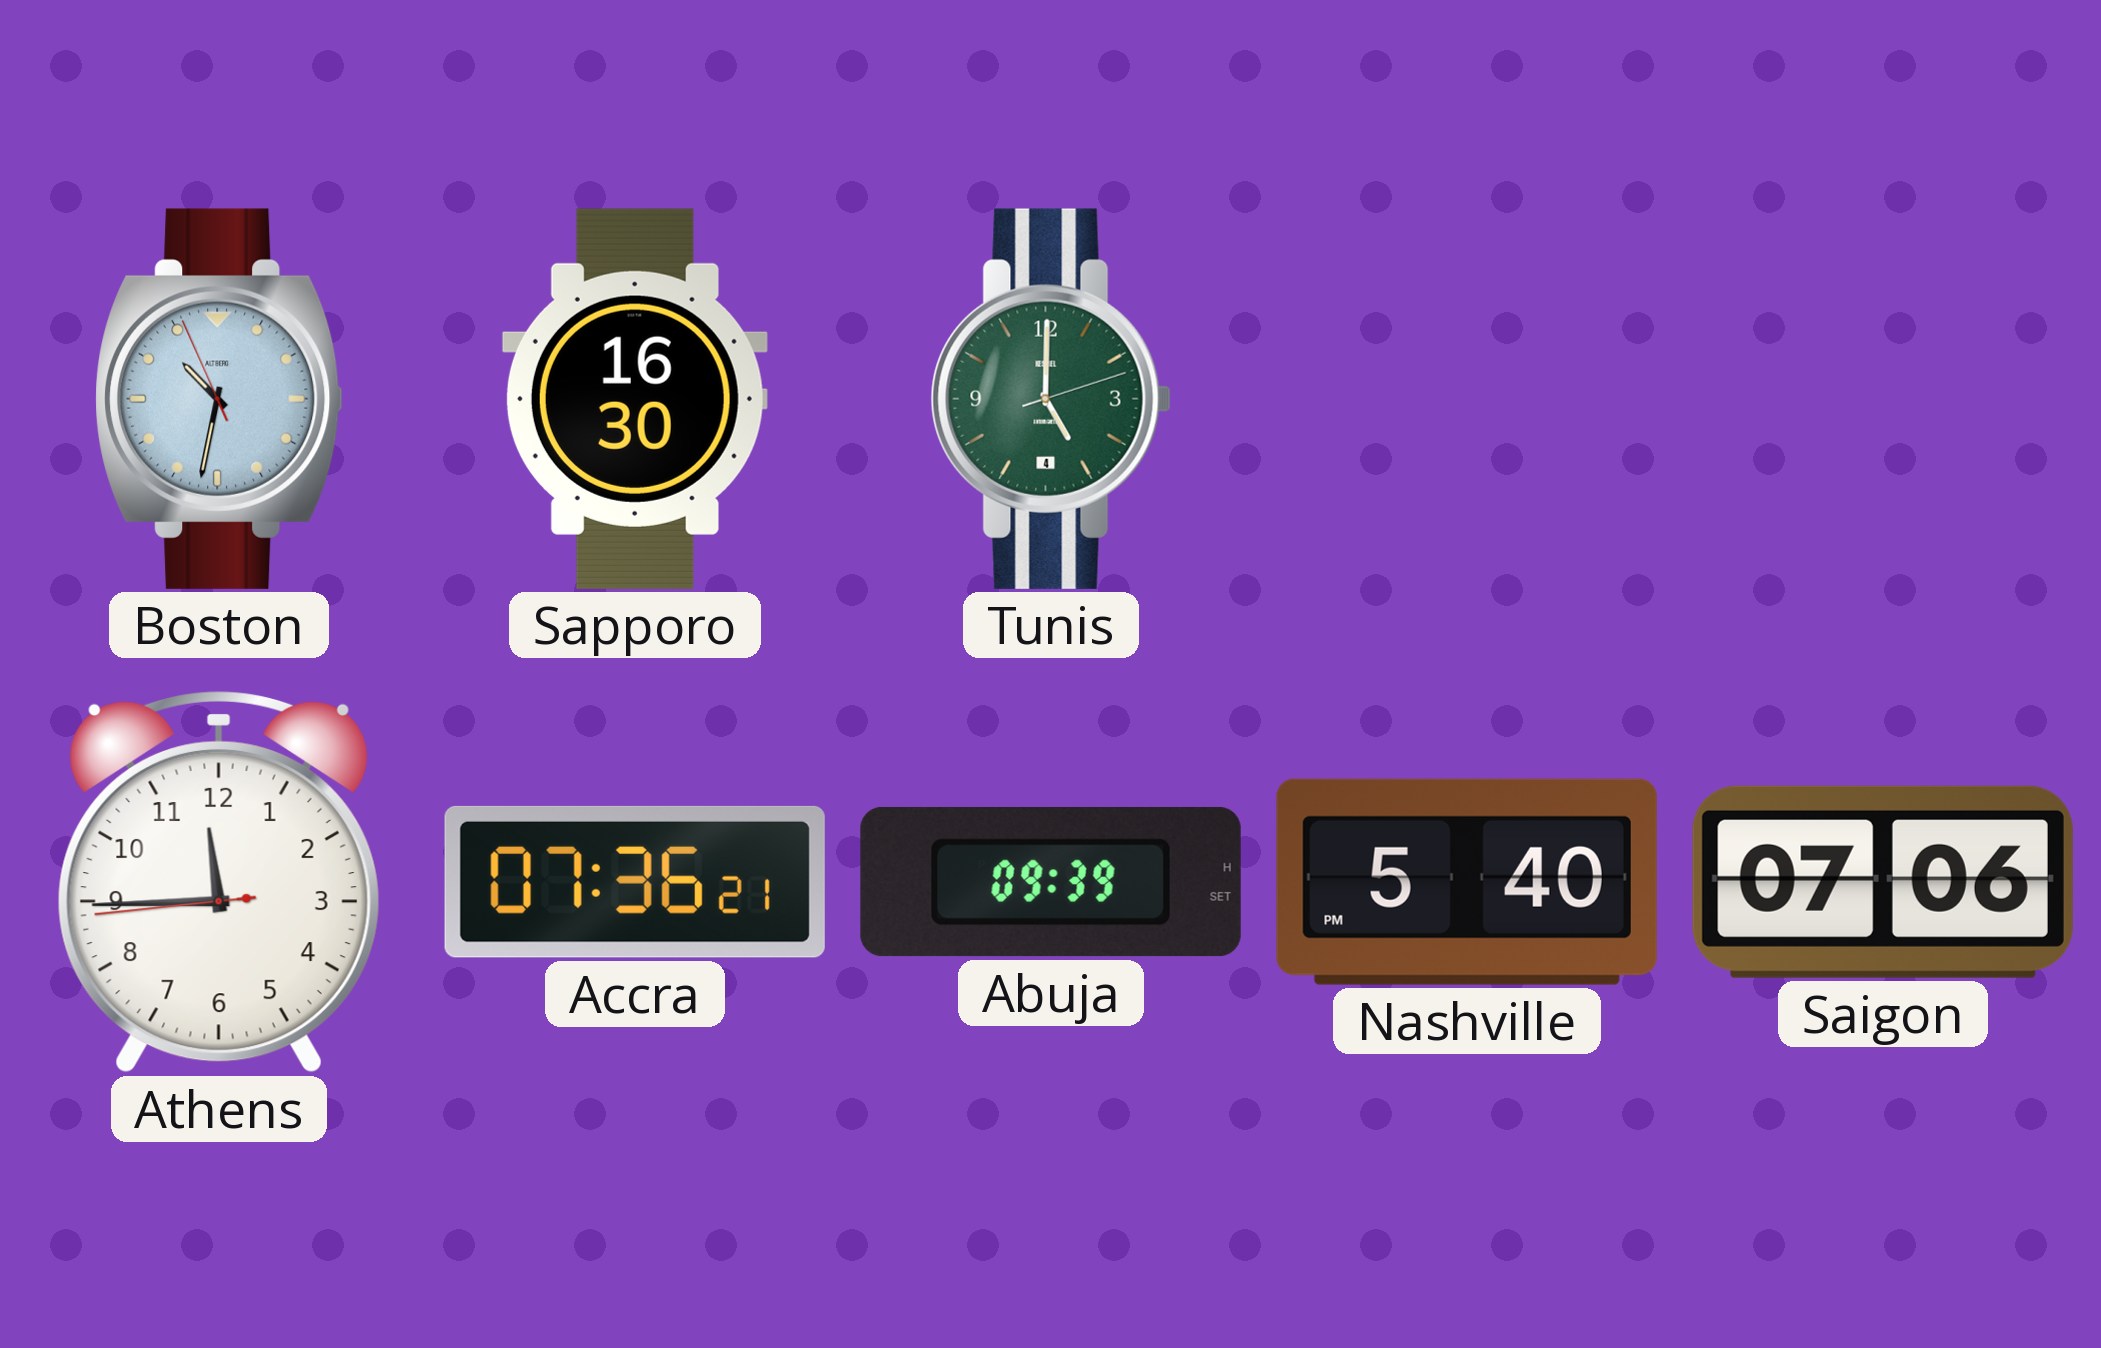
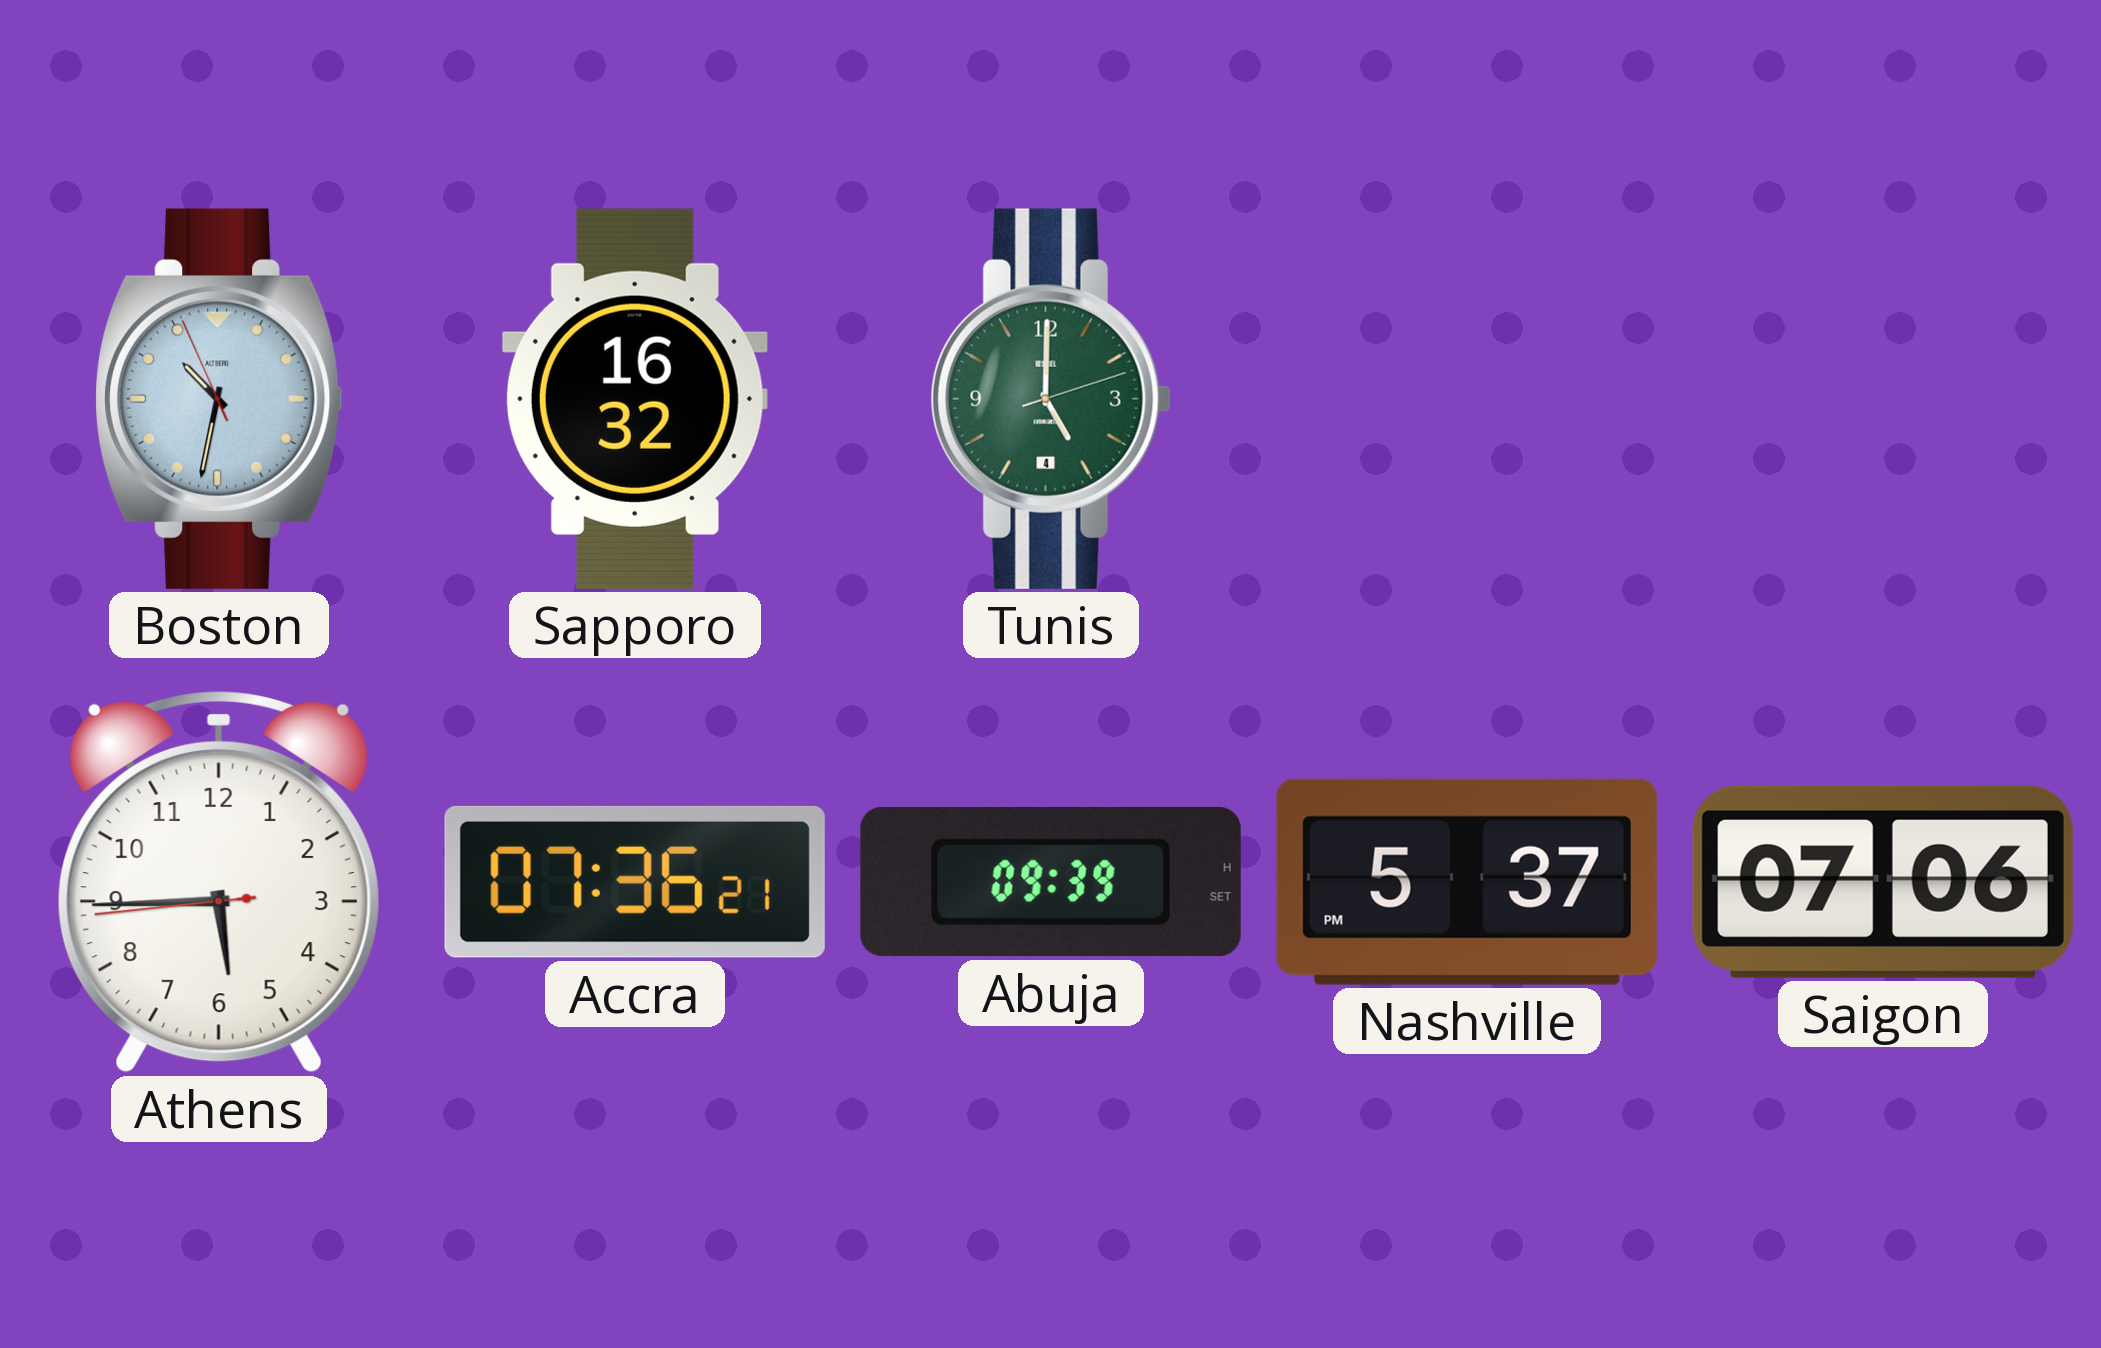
Sapporo: 16:30 -> 16:32 (635, 399)
Athens: 11:44 -> 5:44 (219, 882)
Nashville: 5:40 -> 5:37 (1467, 882)
